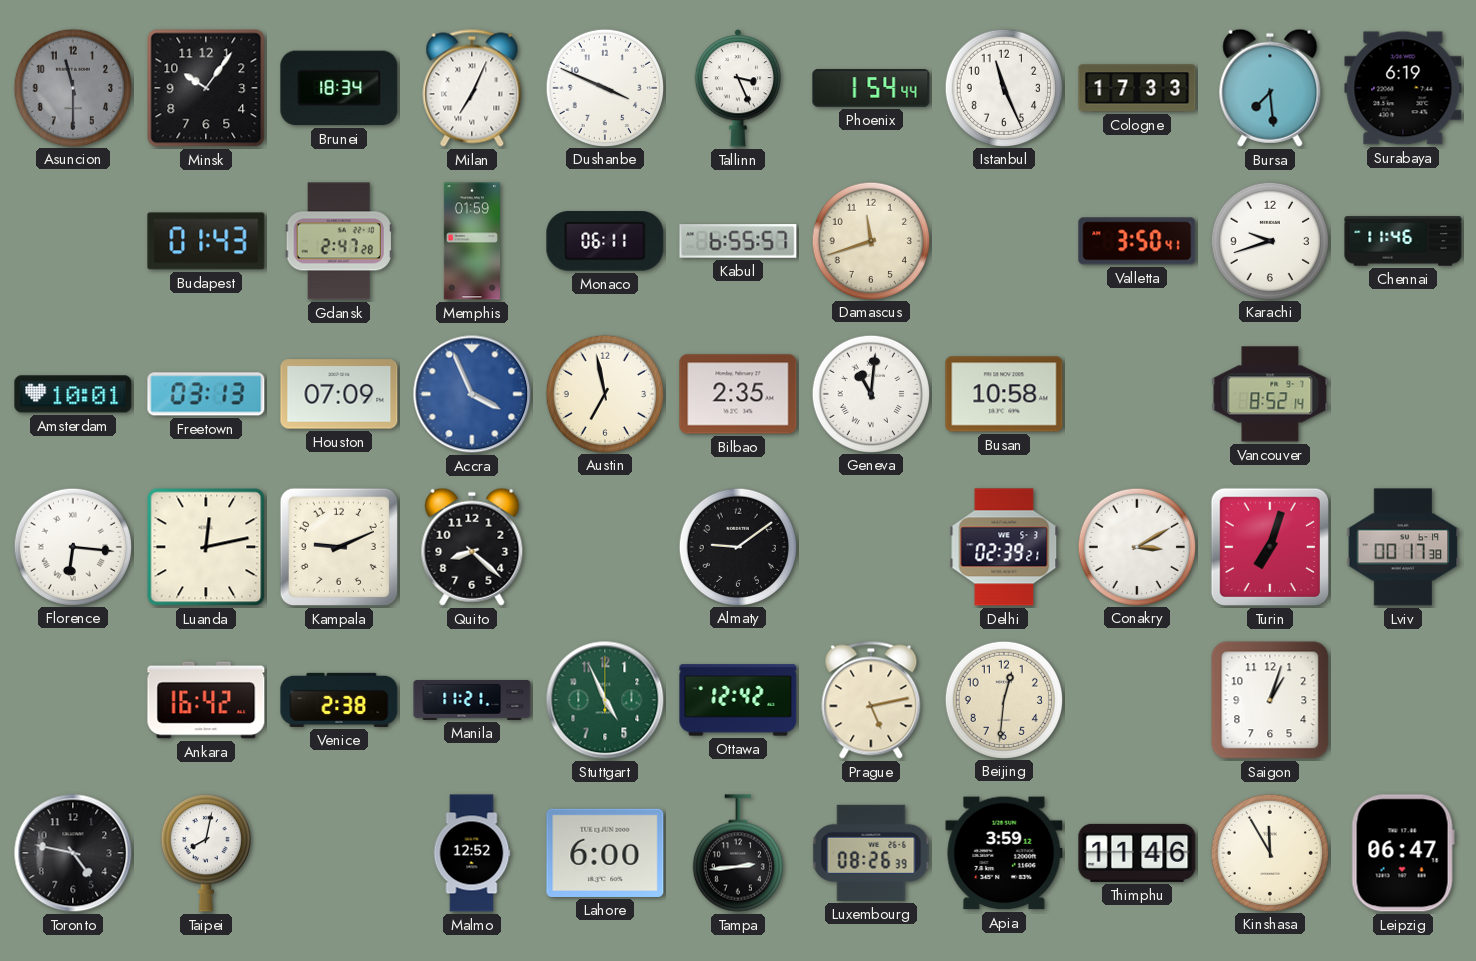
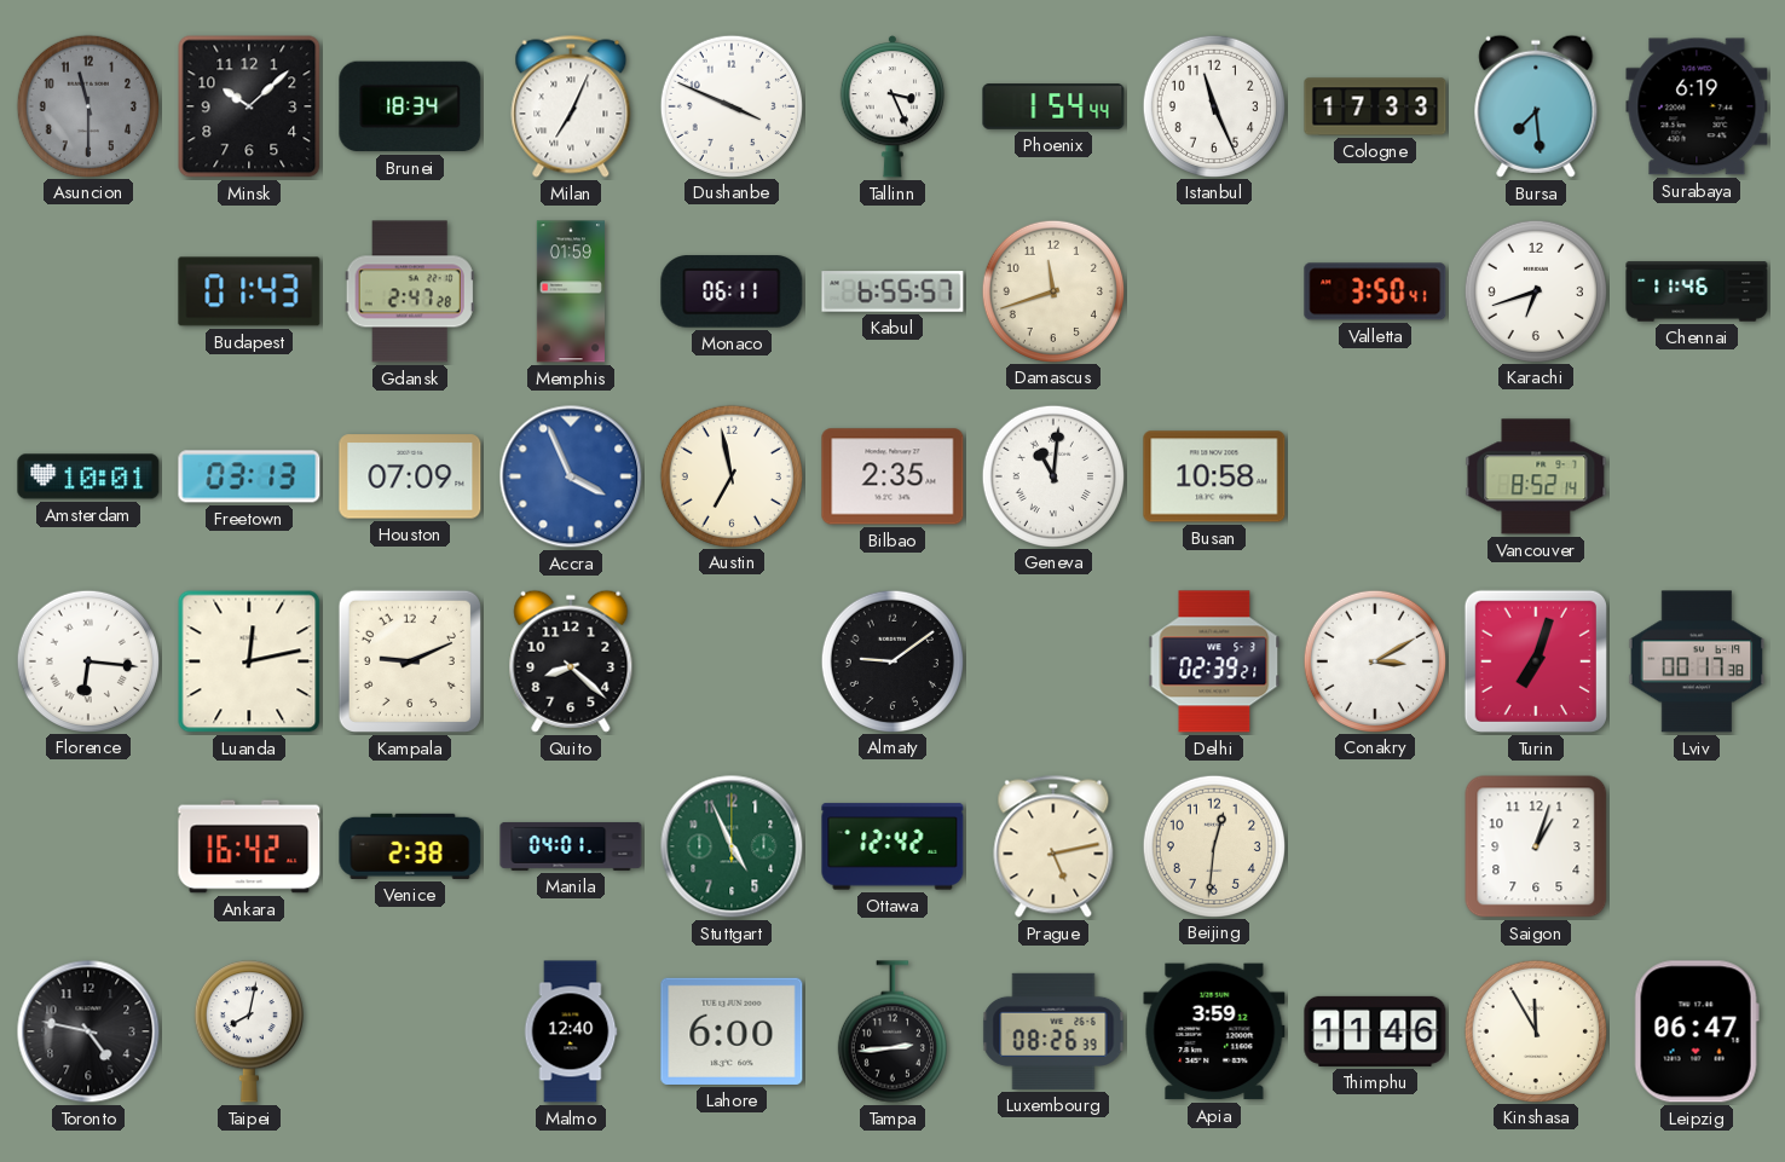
Minsk: 10:06 -> 10:08 (249, 106)
Karachi: 9:42 -> 6:42 (1535, 290)
Manila: 11:21 -> 04:01 (571, 846)
Malmo: 12:52 -> 12:40 (571, 1031)
